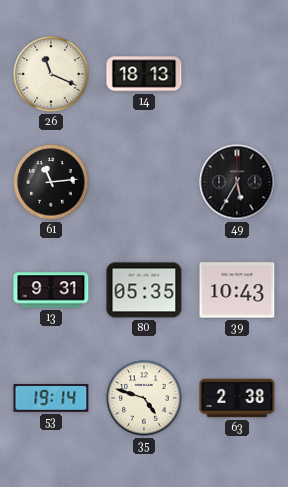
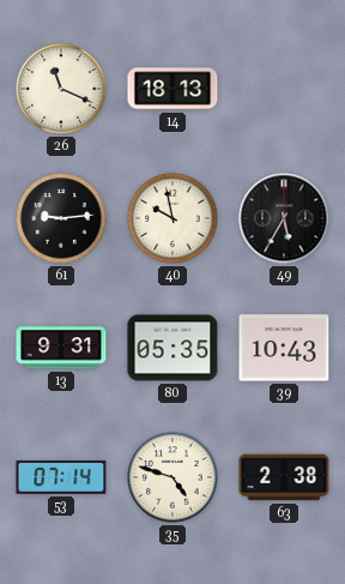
61: 11:14 -> 9:14 (61, 218)
40: none -> 9:58 (172, 218)
53: 19:14 -> 07:14 (61, 477)
